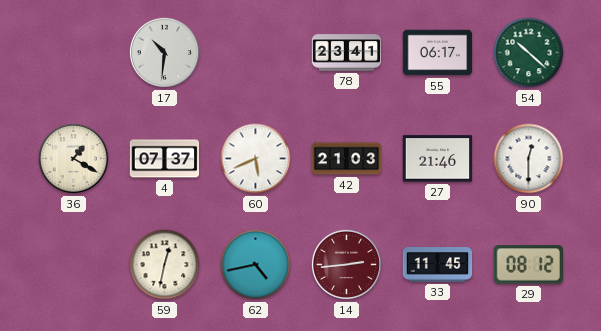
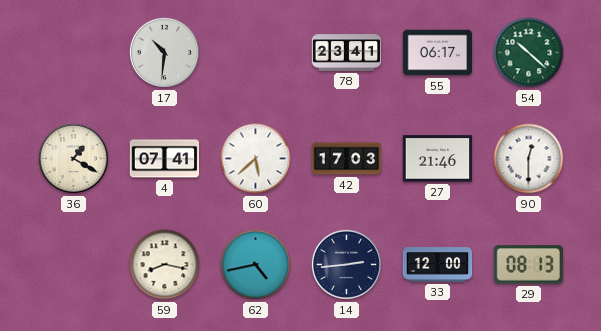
4: 07:37 -> 07:41 (165, 159)
60: 5:41 -> 5:38 (256, 159)
42: 21:03 -> 17:03 (347, 159)
59: 12:32 -> 8:17 (165, 265)
14 dial: burgundy -> navy (346, 264)
33: 11:45 -> 12:00 (438, 265)
29: 08:12 -> 08:13 (528, 265)
